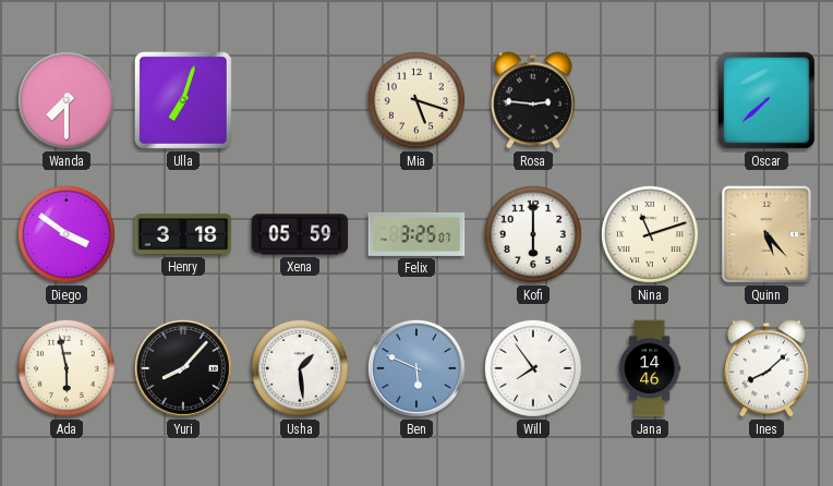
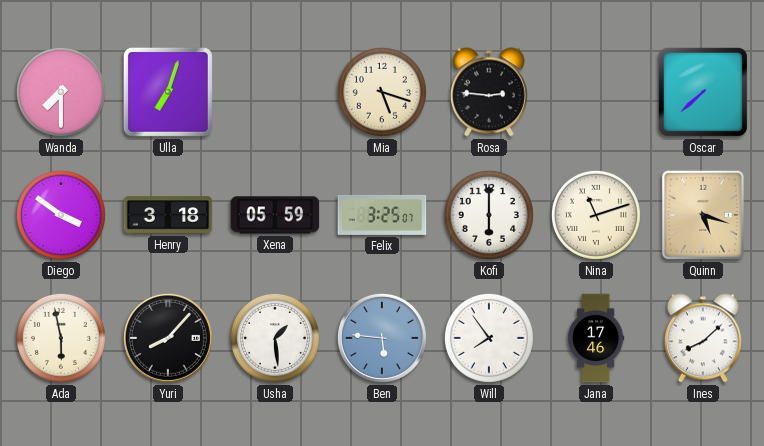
Quinn: 5:23 -> 5:18 (703, 215)
Ben: 5:49 -> 5:46 (382, 338)
Jana: 14:46 -> 17:46 (597, 338)
